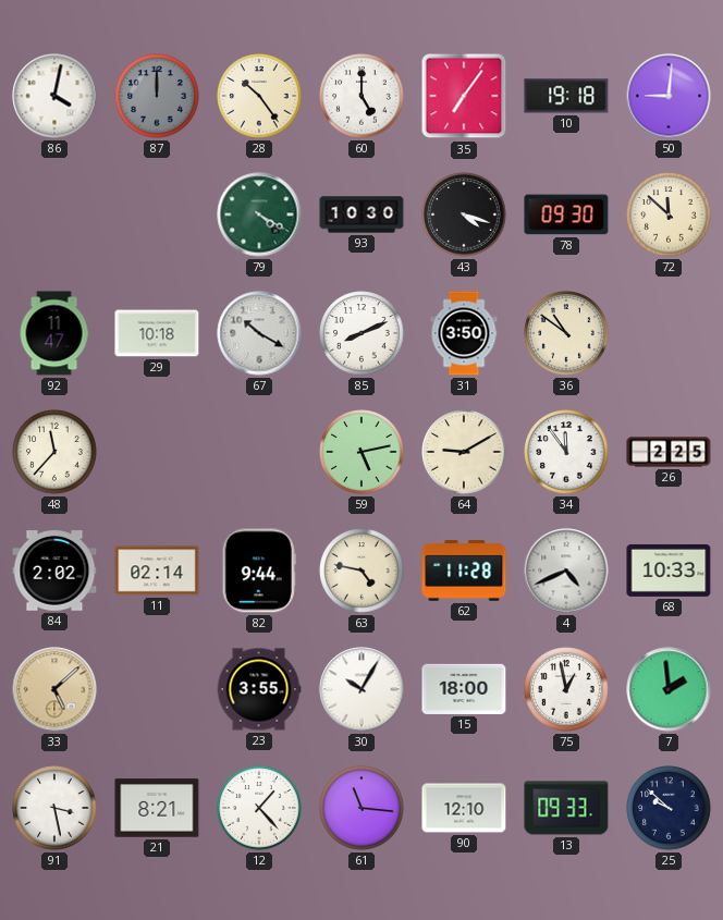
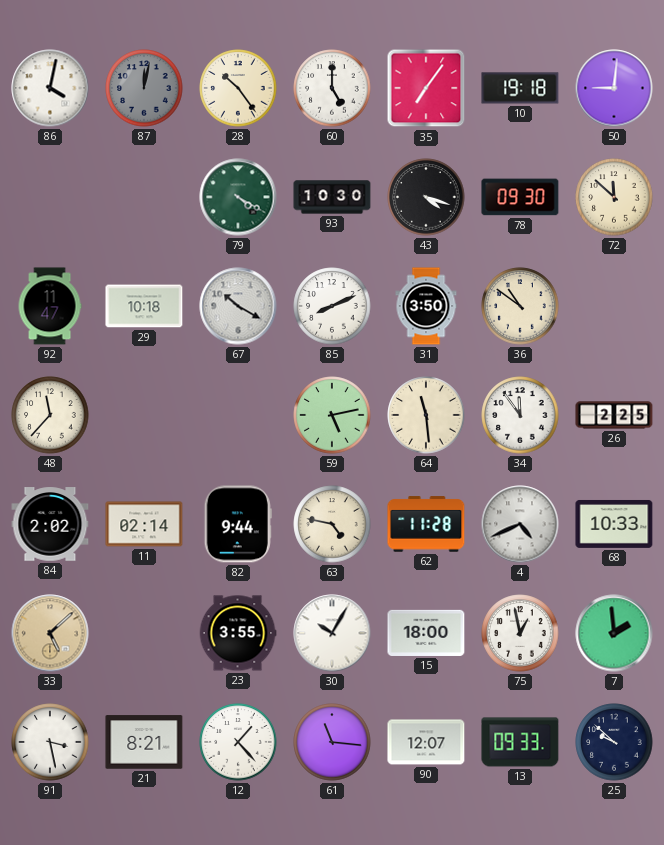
87: 12:00 -> 12:02 (144, 88)
64: 9:10 -> 11:29 (426, 415)
90: 12:10 -> 12:07 (426, 742)
